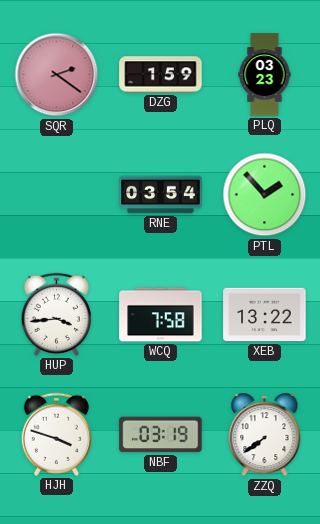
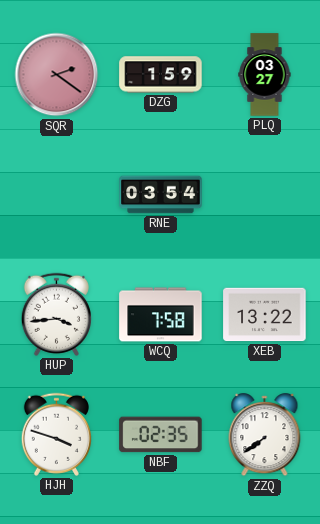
PLQ: 03:23 -> 03:27 (265, 75)
PTL: 1:53 -> none (265, 195)
NBF: 03:19 -> 02:35 (161, 435)
